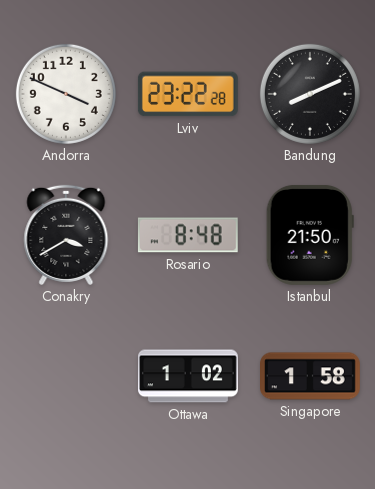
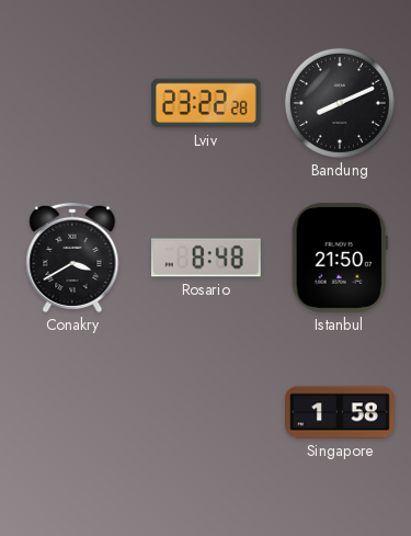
Andorra: 3:49 -> none (66, 94)
Ottawa: 1:02 -> none (189, 376)
